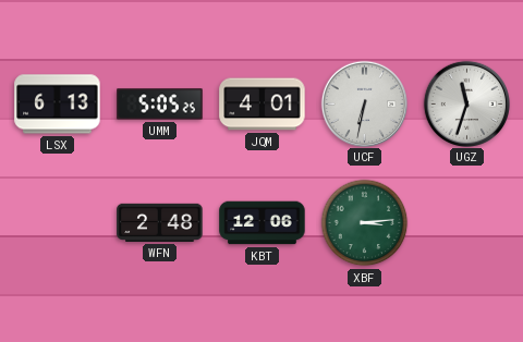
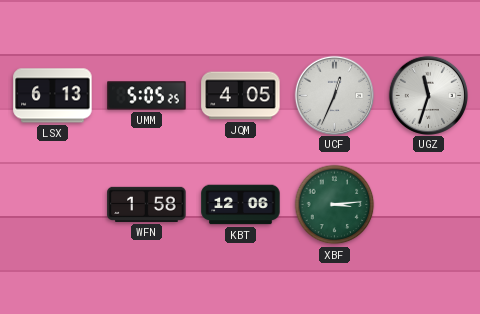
JQM: 4:01 -> 4:05 (241, 96)
UCF: 6:32 -> 12:34 (334, 95)
WFN: 2:48 -> 1:58 (147, 204)
